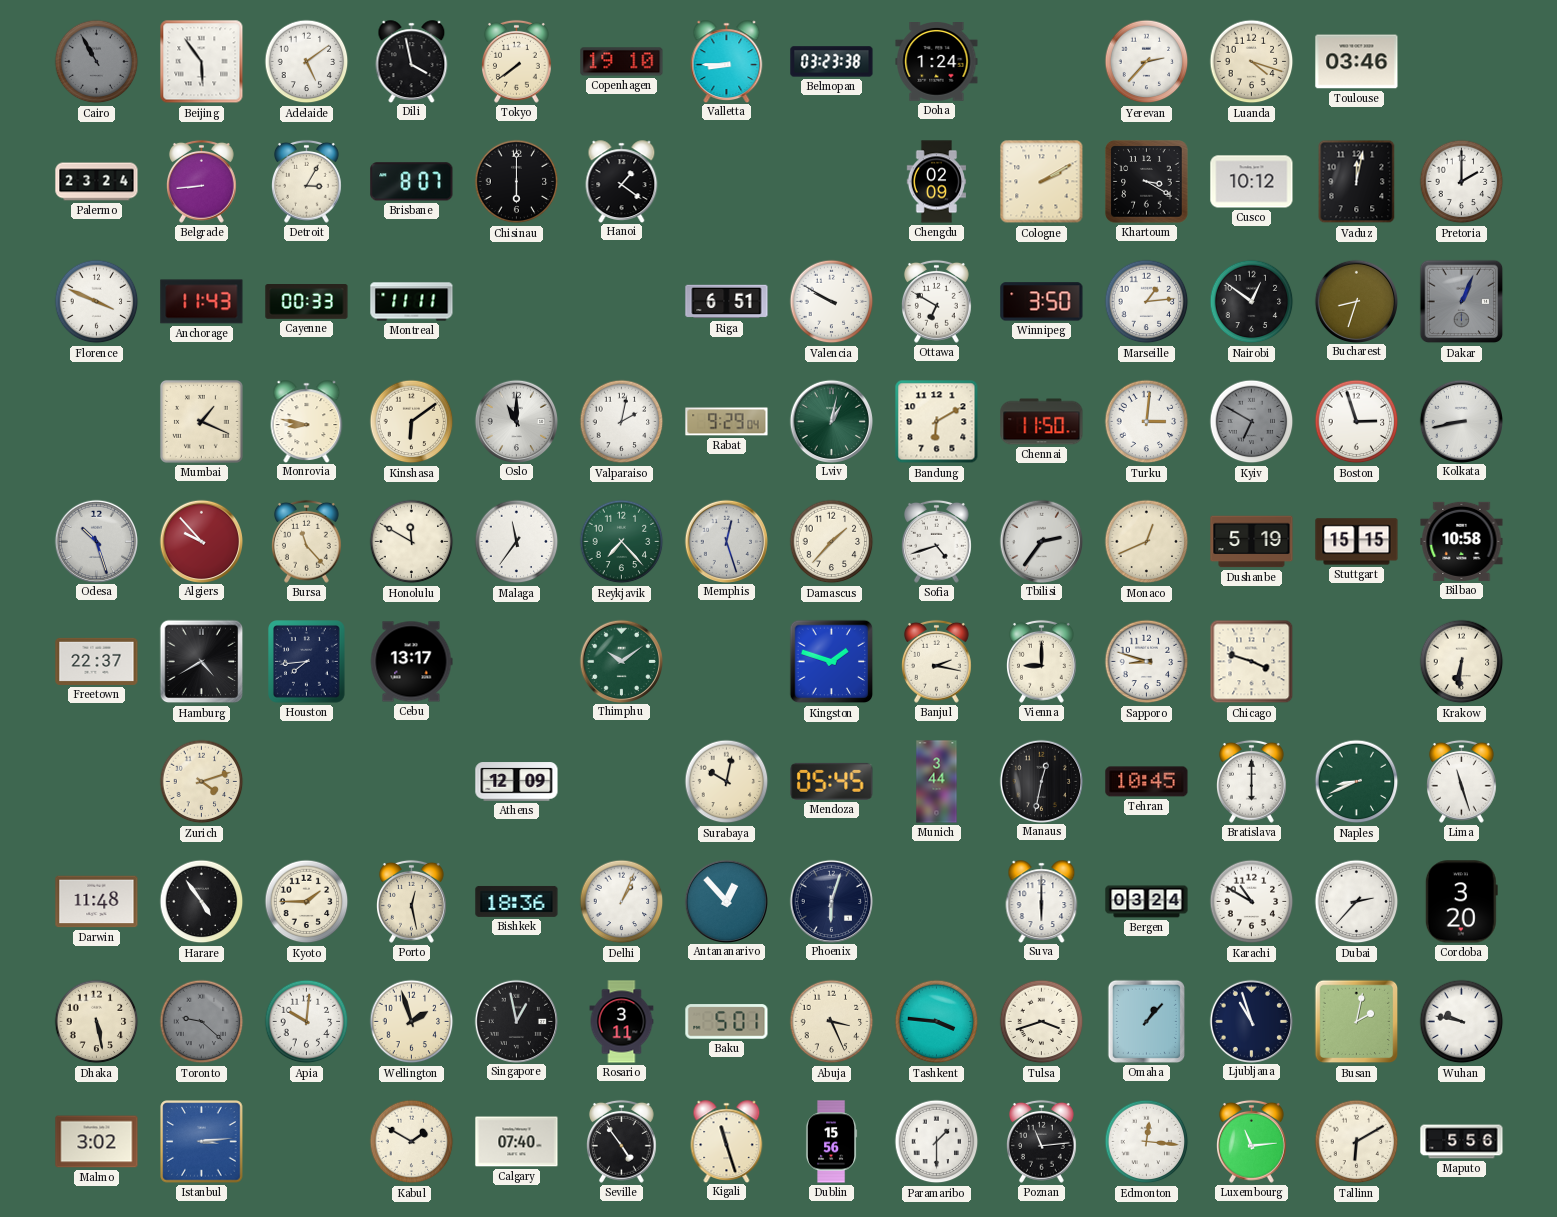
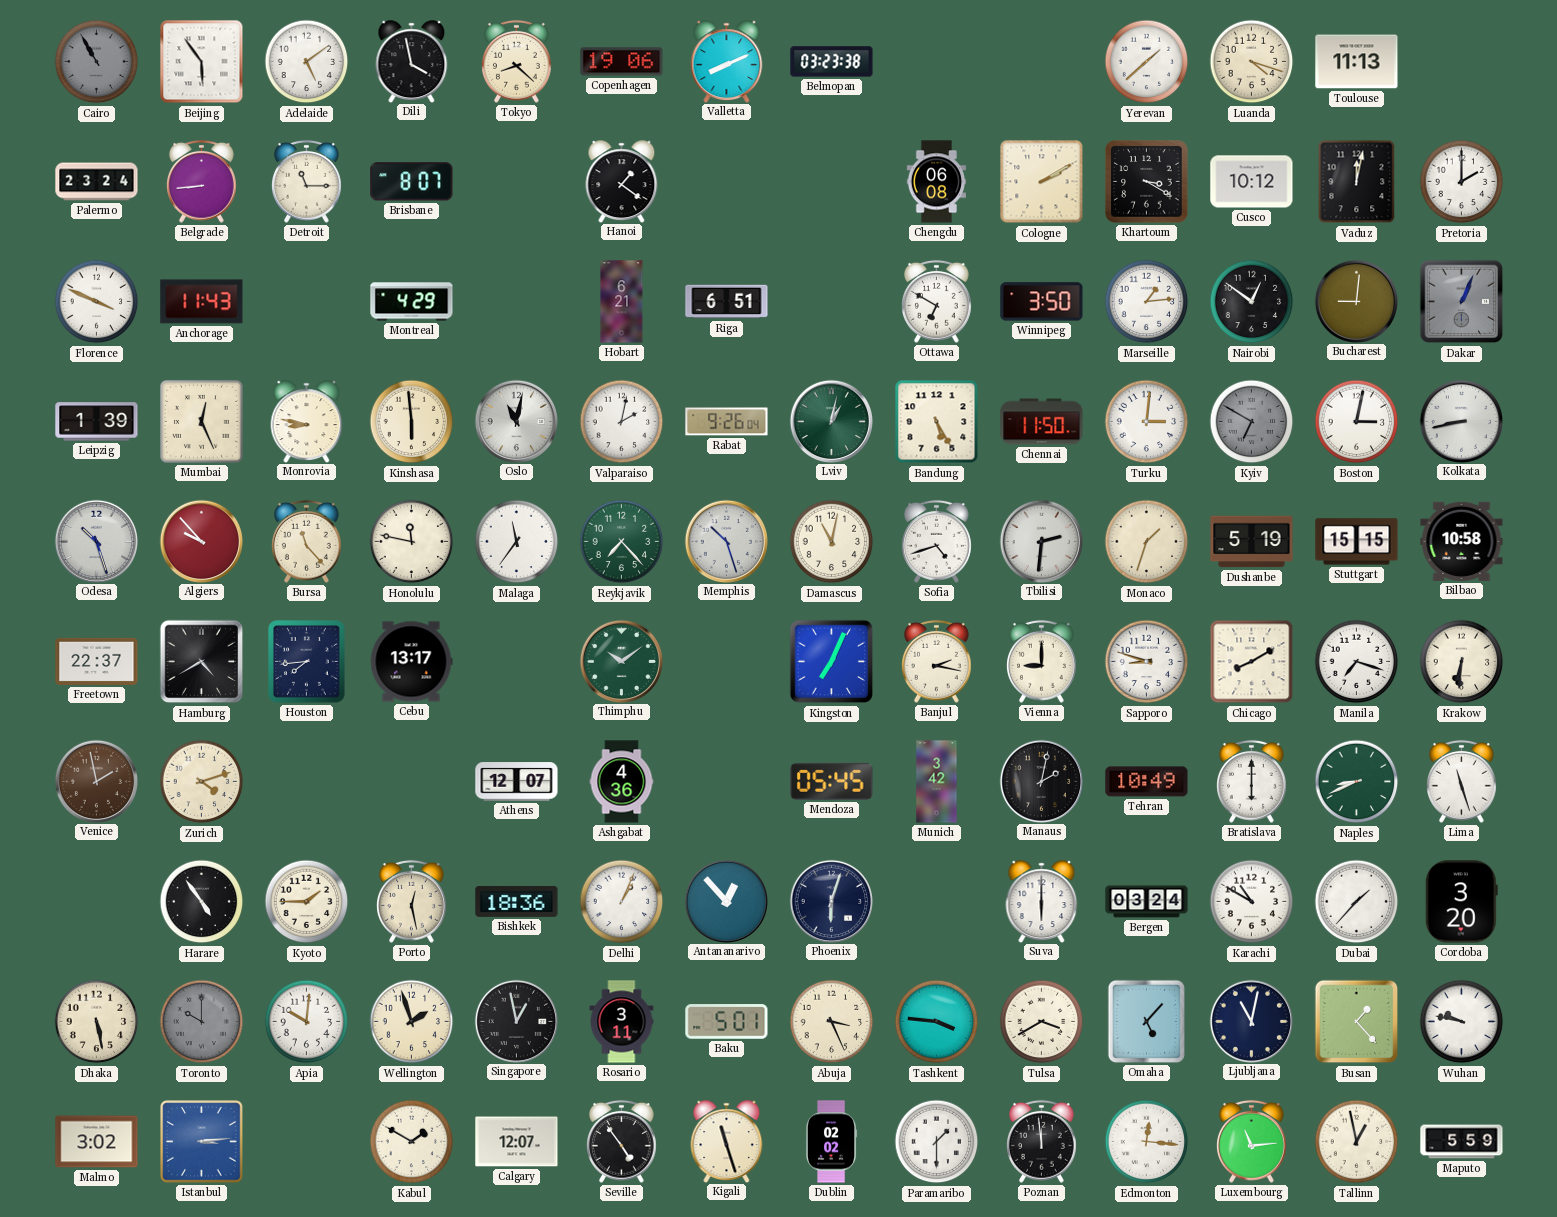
Tokyo: 7:39 -> 8:22 (517, 61)
Copenhagen: 19:10 -> 19:06 (622, 62)
Valletta: 8:45 -> 8:11 (727, 61)
Doha: 1:24 -> none (937, 62)
Yerevan: 2:37 -> 1:38 (1147, 62)
Toulouse: 03:46 -> 11:13 (1357, 62)
Detroit: 3:05 -> 11:15 (307, 181)
Chisinau: 6:00 -> none (517, 182)
Chengdu: 02:09 -> 06:08 (936, 182)
Cayenne: 00:33 -> none (307, 302)
Montreal: 11:11 -> 4:29 (412, 302)
Hobart: none -> 6:21 (622, 302)
Valencia: 9:50 -> none (832, 302)
Bucharest: 8:33 -> 9:01 (1356, 301)
Leipzig: none -> 1:39 (97, 422)
Mumbai: 1:19 -> 12:26 (201, 421)
Kinshasa: 6:09 -> 5:59 (412, 422)
Oslo: 11:00 -> 11:02 (516, 421)
Rabat: 9:29 -> 9:26 (727, 422)
Bandung: 6:10 -> 5:25 (937, 422)
Boston: 2:57 -> 3:02 (1357, 422)
Honolulu: 11:50 -> 11:47 (412, 542)
Memphis: 12:27 -> 10:27 (726, 541)
Damascus: 1:37 -> 11:02 (832, 542)
Tbilisi: 2:36 -> 2:31 (1041, 541)
Monaco: 12:41 -> 1:33 (1147, 542)
Kingston: 1:48 -> 7:04 (832, 662)
Chicago: 3:48 -> 8:10 (1252, 662)
Manila: none -> 7:18 (1357, 662)
Venice: none -> 1:58 (96, 781)
Athens: 12:09 -> 12:07 (517, 782)
Ashgabat: none -> 4:36 (622, 782)
Surabaya: 10:02 -> none (727, 782)
Munich: 3:44 -> 3:42 (937, 782)
Manaus: 12:32 -> 2:02 (1041, 781)
Tehran: 10:45 -> 10:49 (1147, 782)
Darwin: 11:48 -> none (97, 902)
Dubai: 2:37 -> 1:37 (1357, 902)
Toronto: 9:22 -> 10:00 (202, 1022)
Tulsa: 3:42 -> 3:40 (1042, 1022)
Omaha: 1:07 -> 5:07 (1146, 1021)
Ljubljana: 10:57 -> 11:02 (1251, 1021)
Busan: 2:02 -> 1:23 (1357, 1022)
Calgary: 07:40 -> 12:07 (517, 1142)
Dublin: 15:56 -> 02:02 (831, 1142)
Poznan: 11:14 -> 11:59 (1042, 1141)
Tallinn: 6:10 -> 12:58 (1357, 1142)
Maputo: 5:56 -> 5:59 (1462, 1142)
